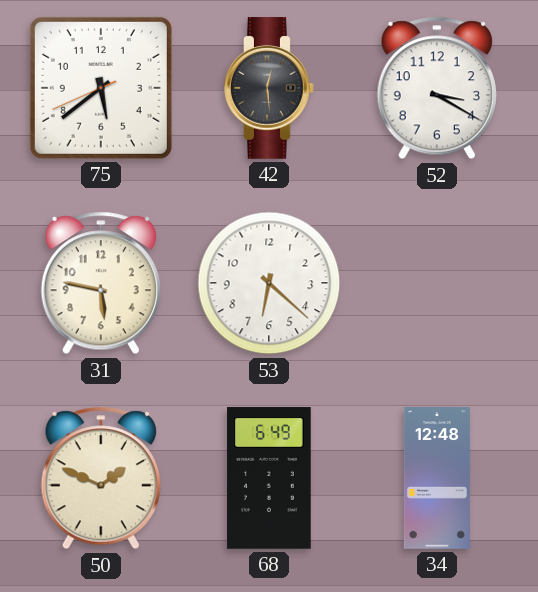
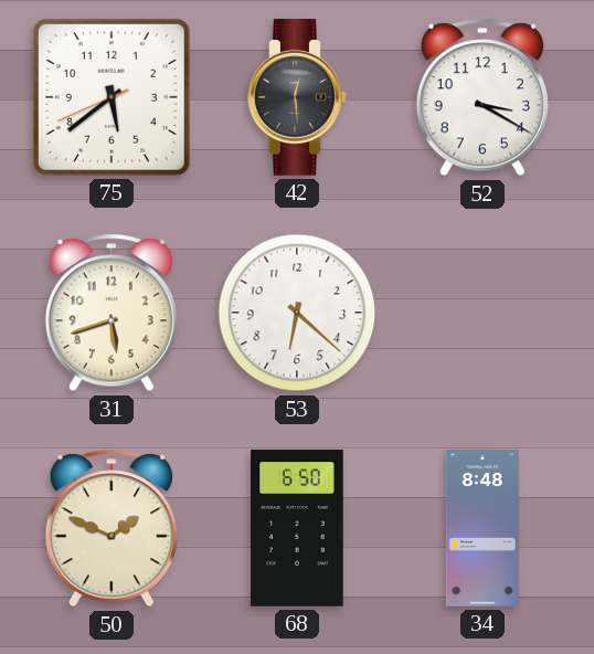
31: 5:47 -> 5:42 (112, 313)
68: 6:49 -> 6:50 (297, 528)
34: 12:48 -> 8:48 (482, 528)
